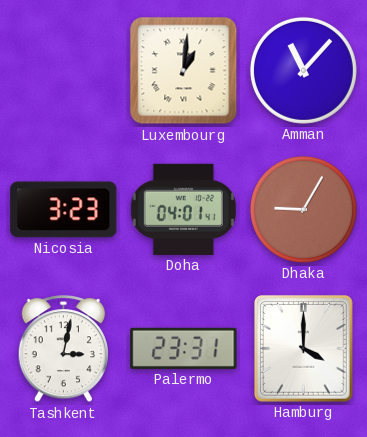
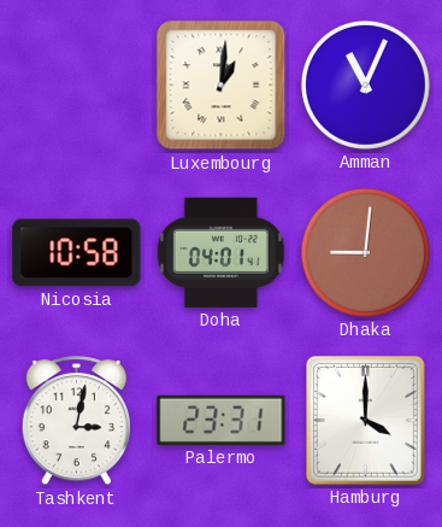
Amman: 11:07 -> 11:04 (365, 84)
Nicosia: 3:23 -> 10:58 (77, 253)
Dhaka: 9:05 -> 9:01 (365, 252)
